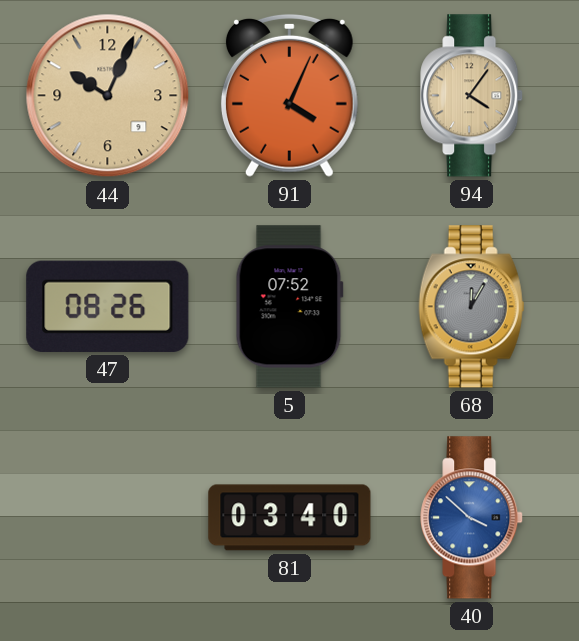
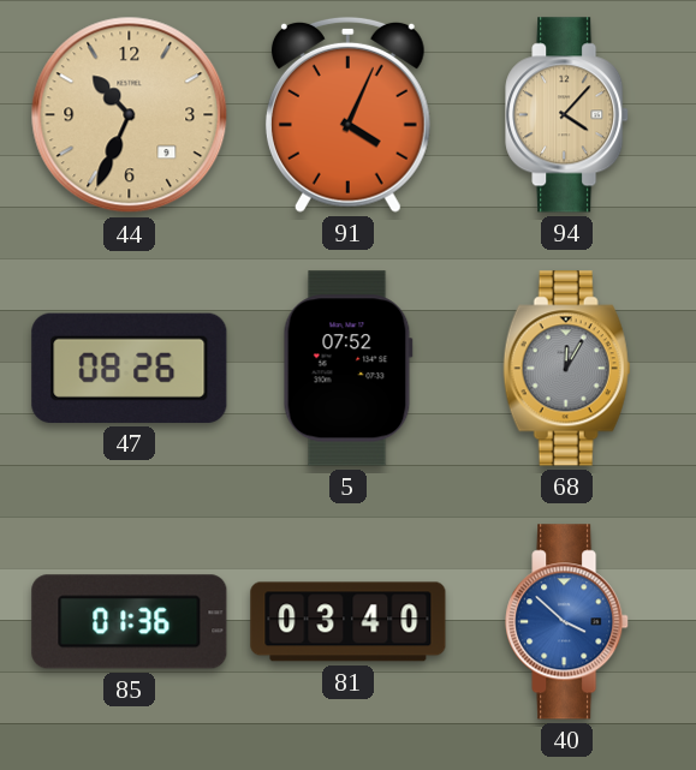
44: 10:04 -> 10:34 (130, 115)
94: 4:06 -> 4:07 (567, 115)
85: none -> 01:36 (130, 622)
